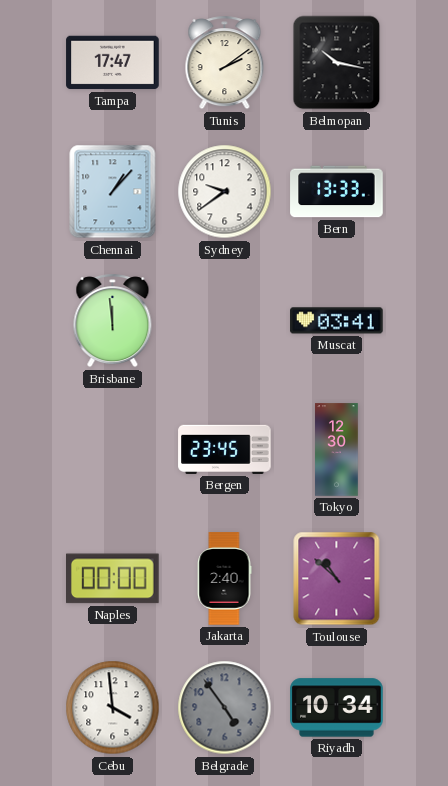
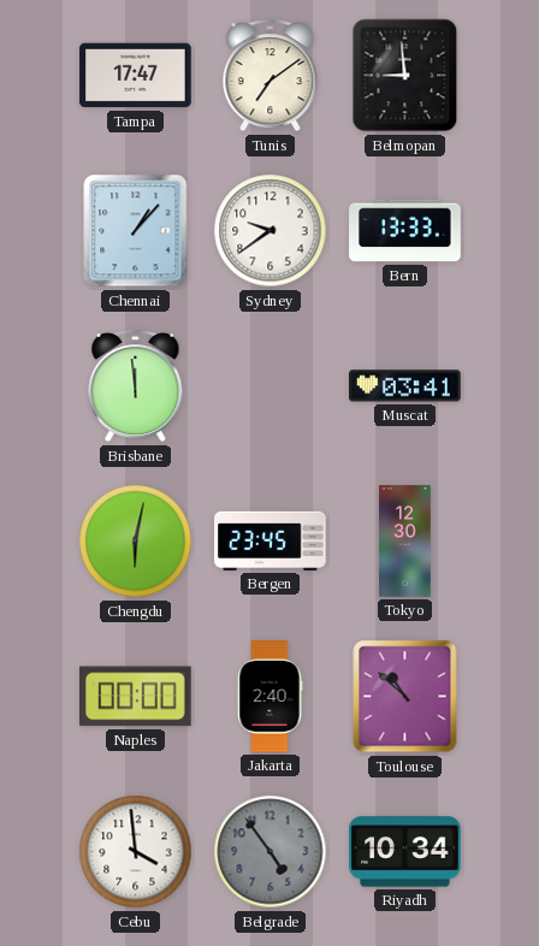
Tunis: 2:09 -> 7:09 (271, 76)
Belmopan: 10:17 -> 8:59 (405, 76)
Chengdu: none -> 6:02 (136, 542)
